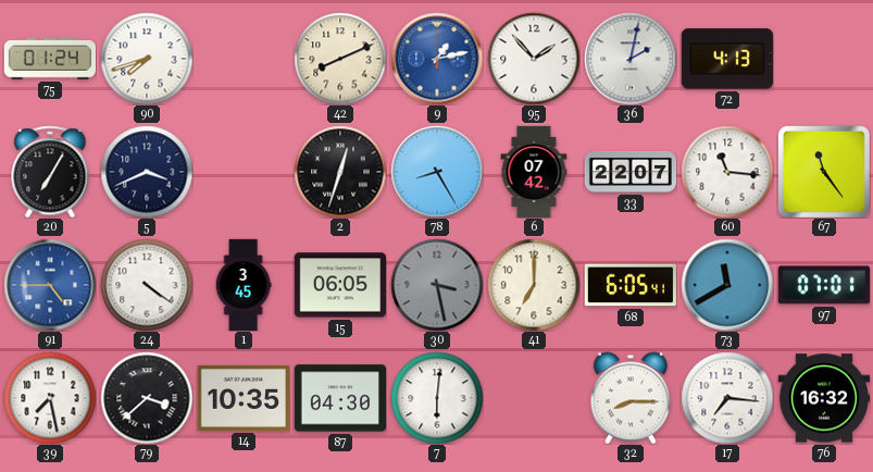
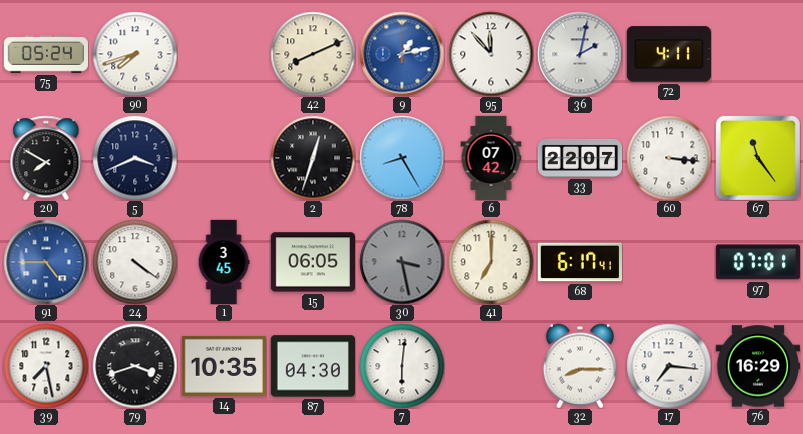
75: 01:24 -> 05:24 (45, 54)
95: 1:53 -> 11:53 (491, 54)
72: 4:13 -> 4:11 (669, 54)
20: 7:05 -> 7:50 (46, 158)
60: 11:16 -> 3:16 (669, 158)
68: 6:05 -> 6:17 (579, 262)
73: 11:40 -> none (727, 285)
79: 3:38 -> 3:42 (135, 366)
76: 16:32 -> 16:29 (757, 366)
